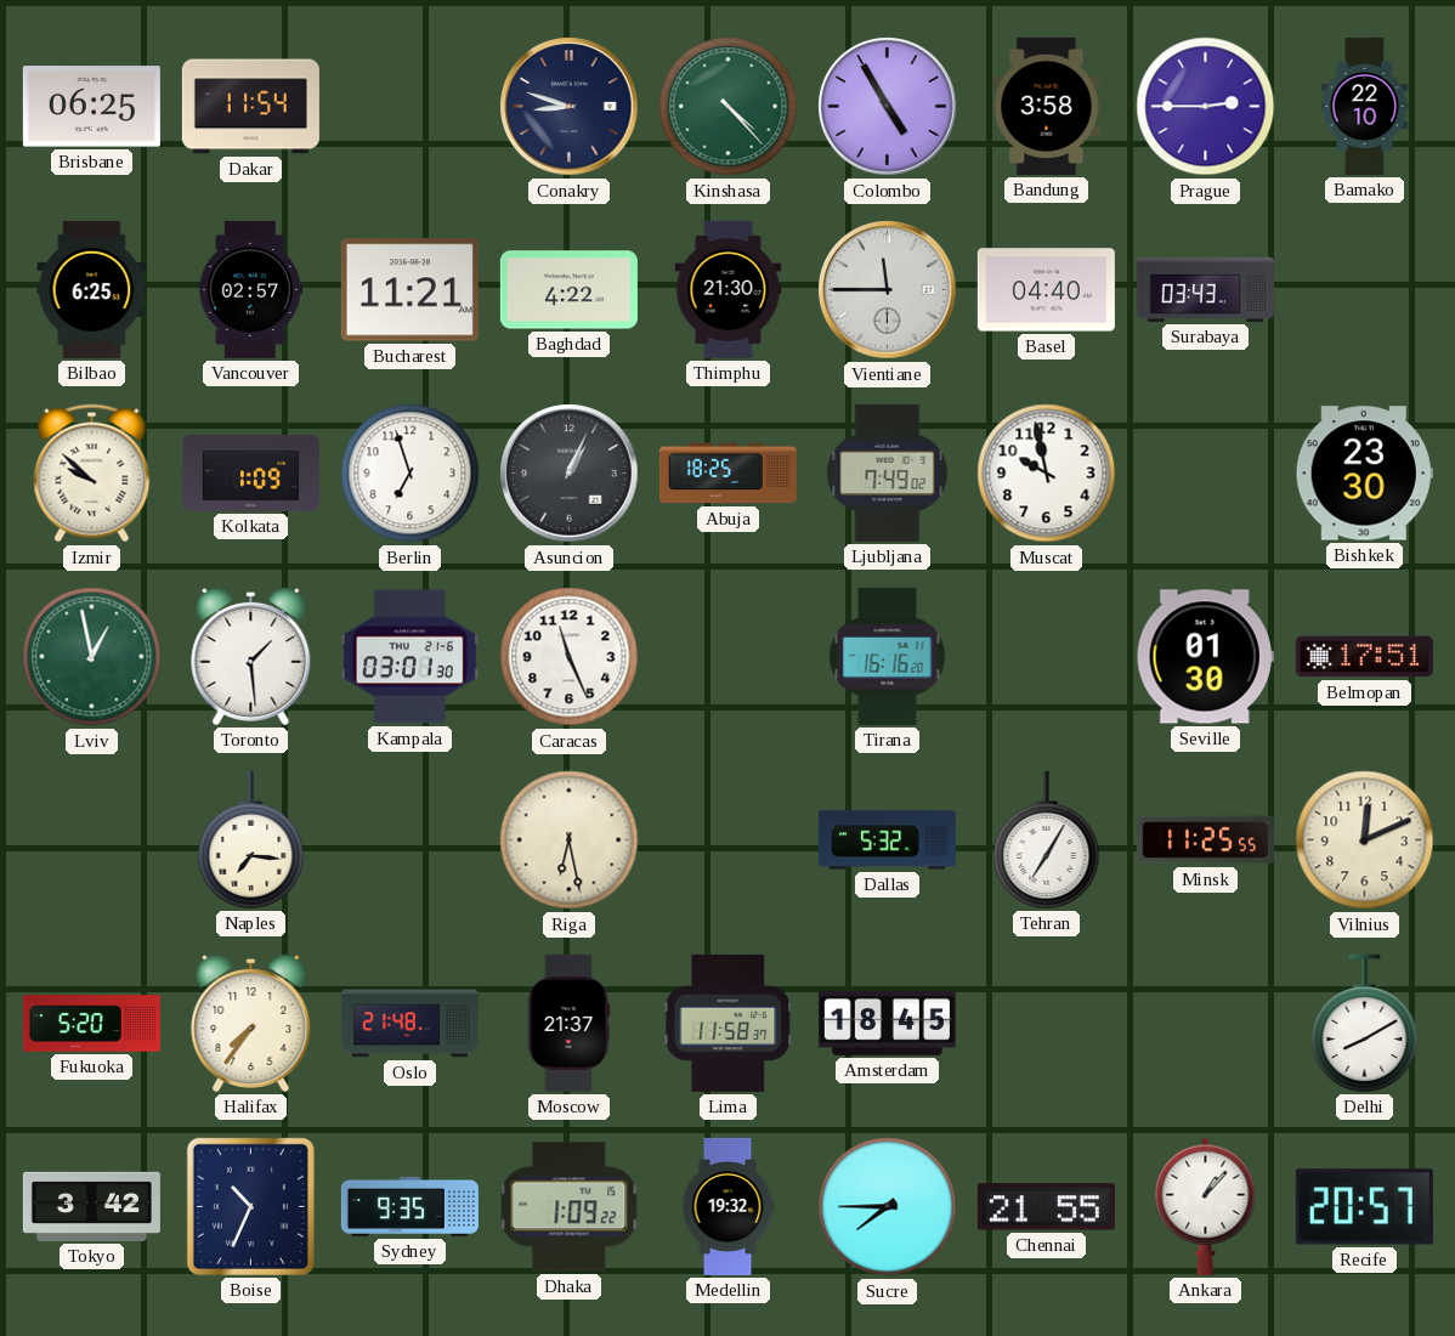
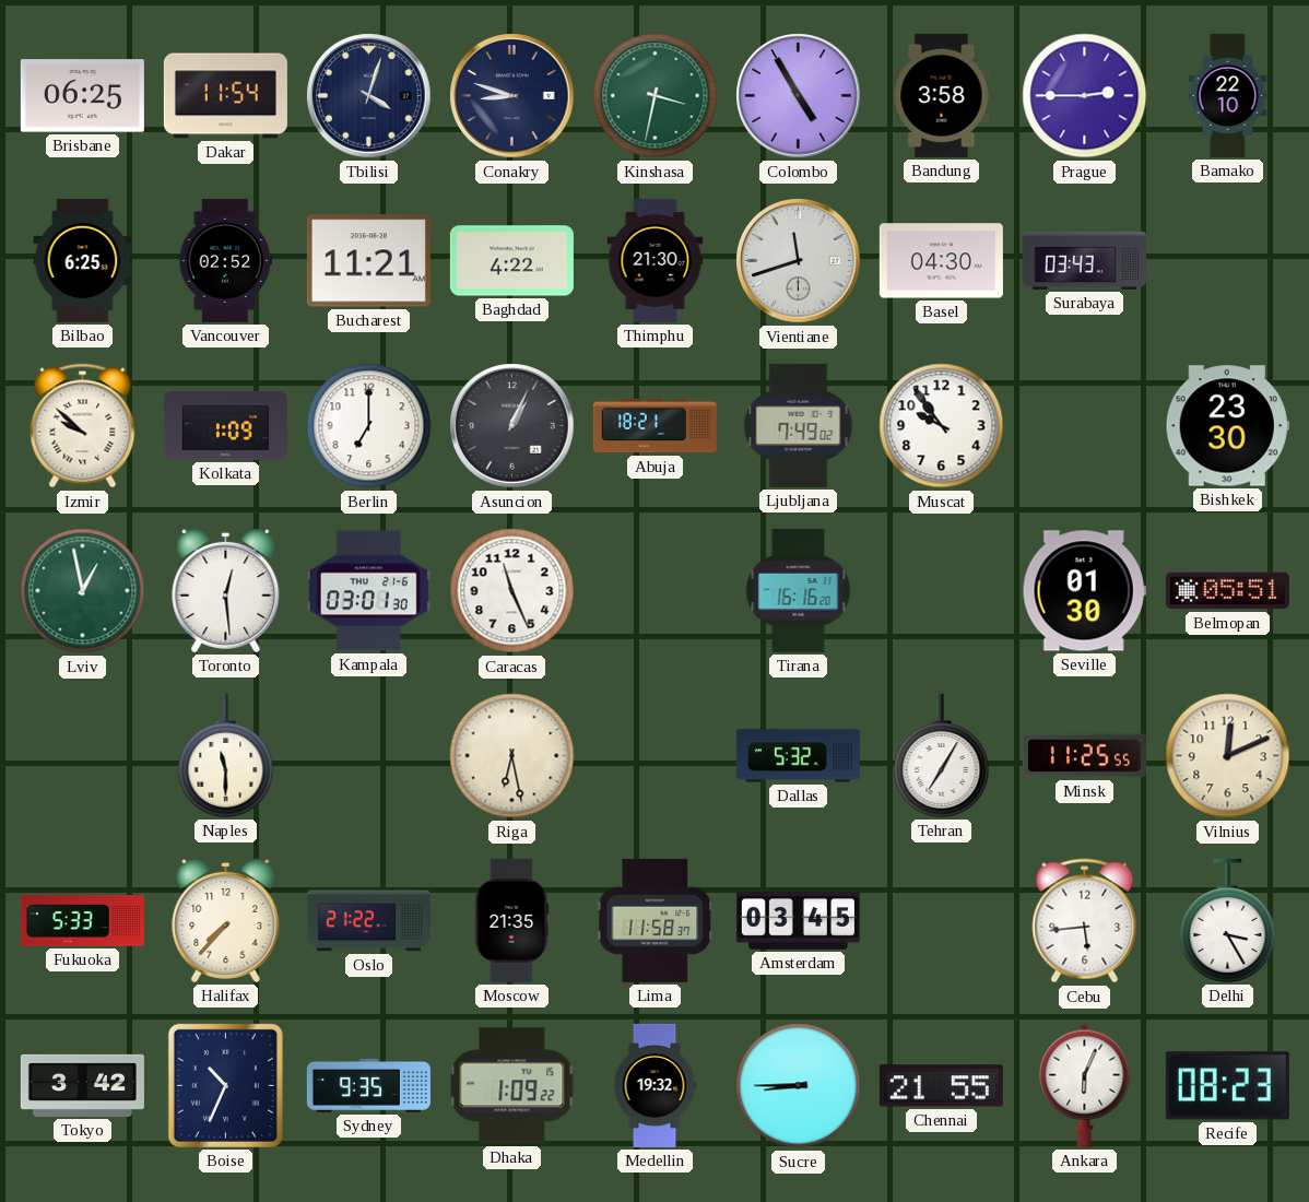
Tbilisi: none -> 4:03 (369, 96)
Kinshasa: 4:23 -> 3:32 (656, 96)
Vancouver: 02:57 -> 02:52 (226, 260)
Vientiane: 11:45 -> 11:42 (799, 261)
Basel: 04:40 -> 04:30 (941, 261)
Berlin: 6:57 -> 7:00 (369, 426)
Abuja: 18:25 -> 18:21 (654, 426)
Muscat: 9:58 -> 9:54 (942, 426)
Toronto: 1:29 -> 12:29 (226, 590)
Belmopan: 17:51 -> 05:51 (1227, 591)
Naples: 7:16 -> 11:30 (226, 755)
Fukuoka: 5:20 -> 5:33 (82, 921)
Halifax: 7:36 -> 7:37 (226, 920)
Oslo: 21:48 -> 21:22 (368, 921)
Moscow: 21:37 -> 21:35 (512, 920)
Amsterdam: 18:45 -> 03:45 (798, 920)
Cebu: none -> 5:44 (1085, 921)
Delhi: 8:10 -> 3:25 (1228, 920)
Sucre: 7:45 -> 8:45 (799, 1086)
Ankara: 1:07 -> 6:04 (1085, 1085)
Recife: 20:57 -> 08:23 (1227, 1086)
